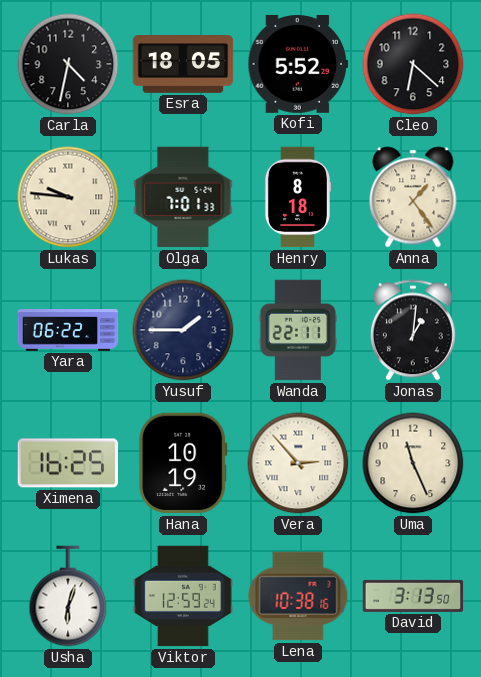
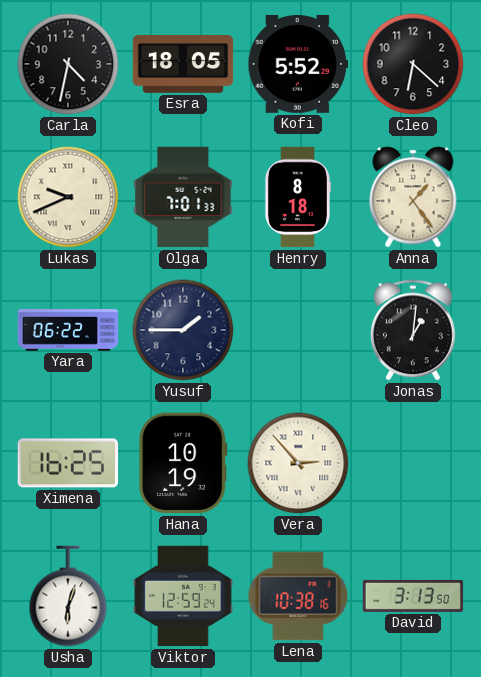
Lukas: 9:46 -> 9:41 (68, 197)
Wanda: 22:11 -> none (297, 330)
Uma: 11:26 -> none (413, 463)
